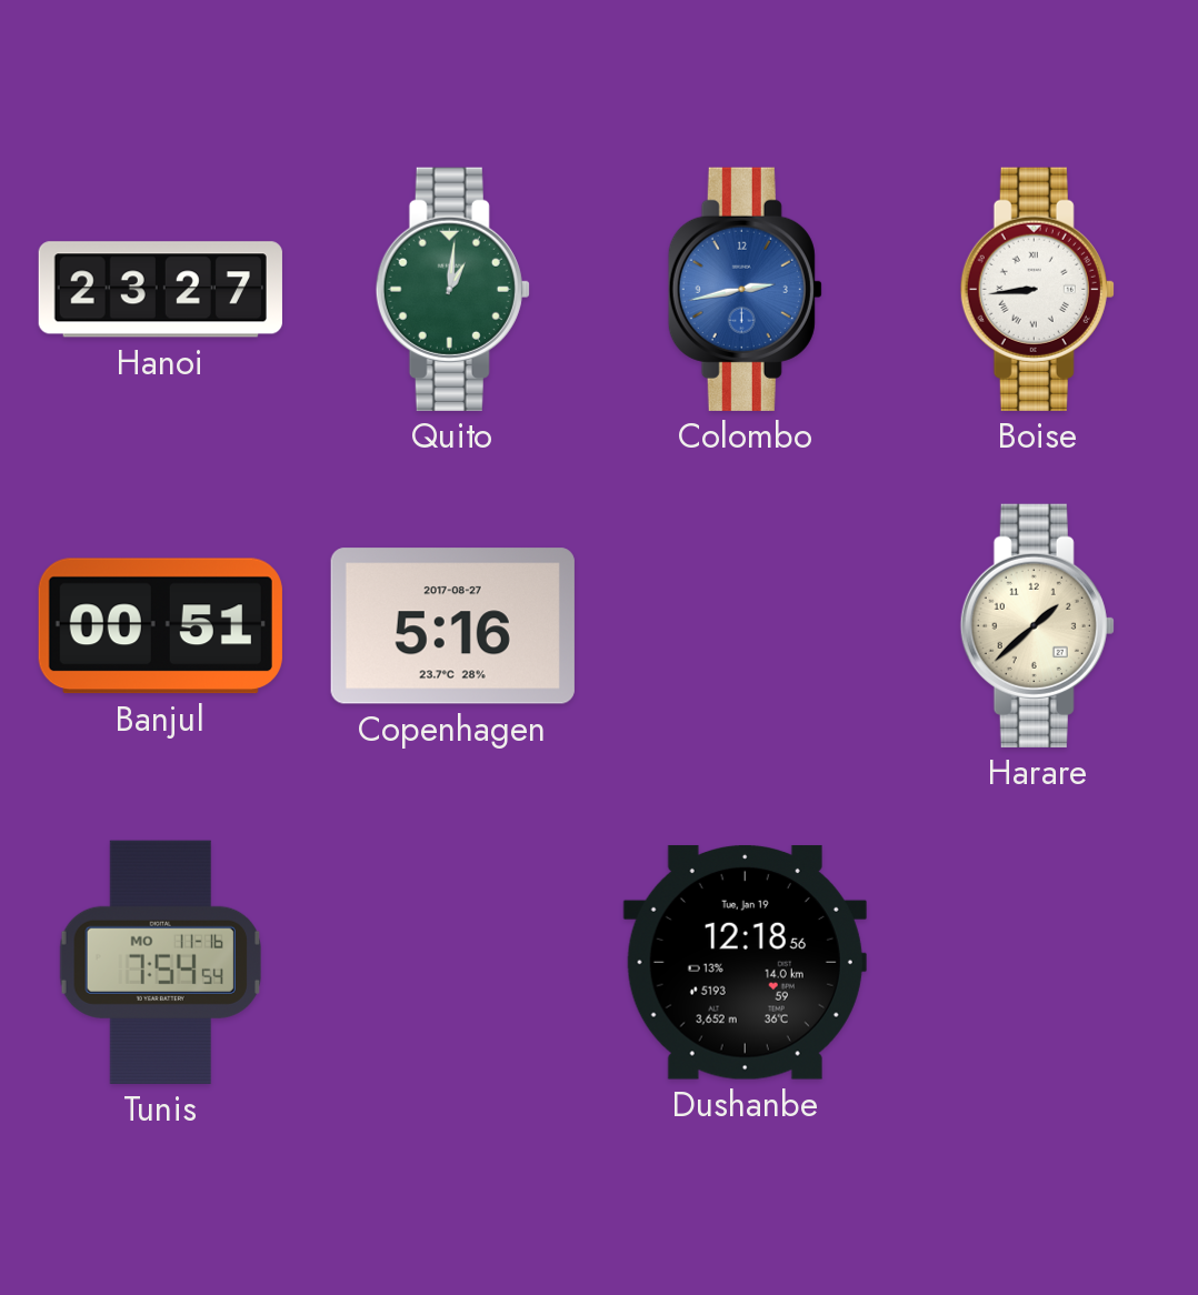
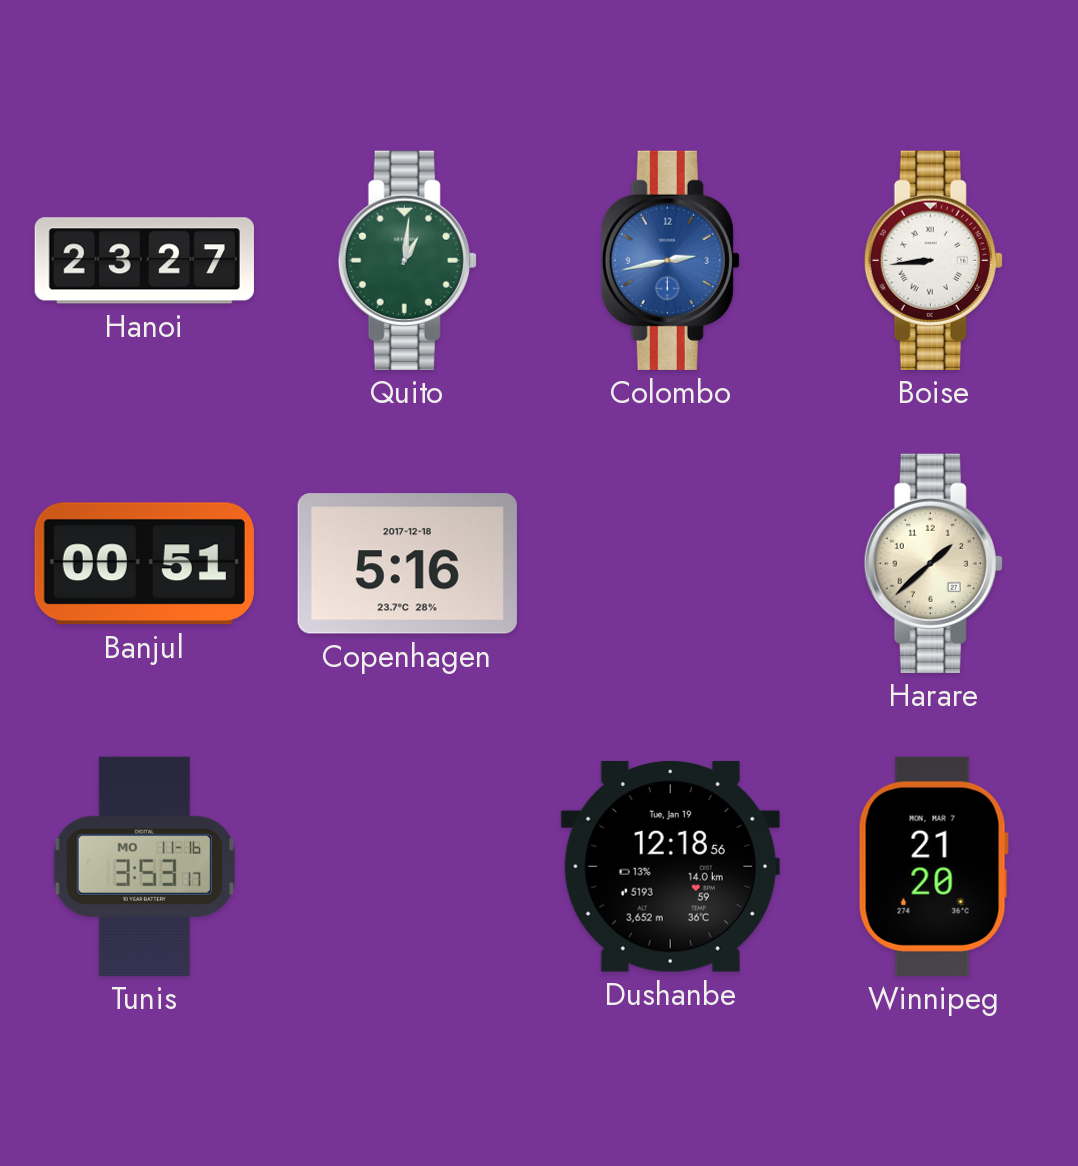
Copenhagen date: 2017-08-27 -> 2017-12-18 (407, 564)
Tunis: 7:54 -> 3:53 (144, 866)
Winnipeg: none -> 21:20 (933, 866)
